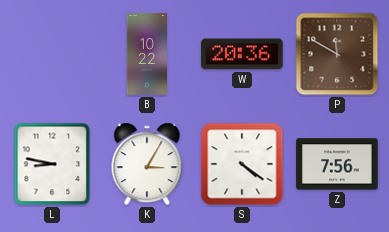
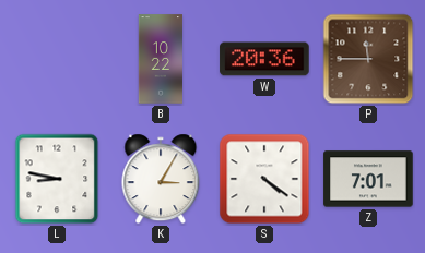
P: 11:50 -> 11:45 (368, 59)
Z: 7:56 -> 7:01 (368, 179)
